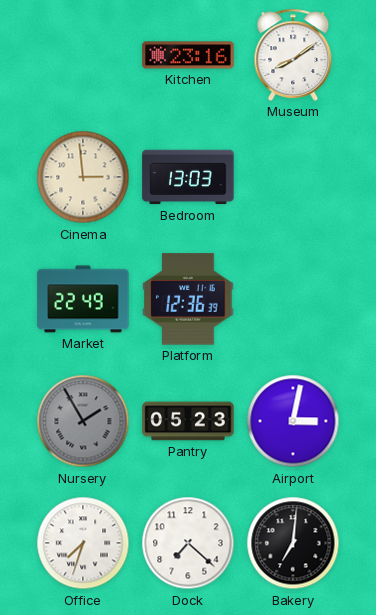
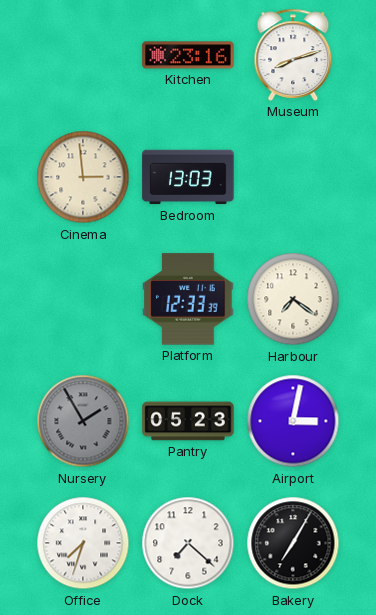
Museum: 8:09 -> 8:12 (293, 55)
Market: 22:49 -> none (83, 299)
Platform: 12:36 -> 12:33 (188, 299)
Harbour: none -> 7:21 (293, 299)
Bakery: 7:01 -> 7:05 (293, 543)
